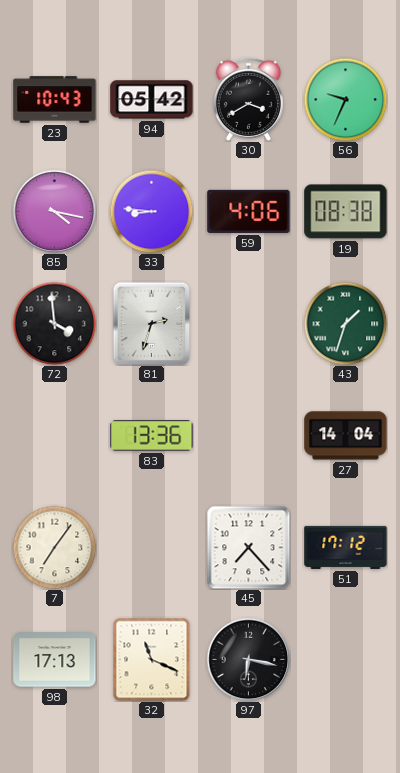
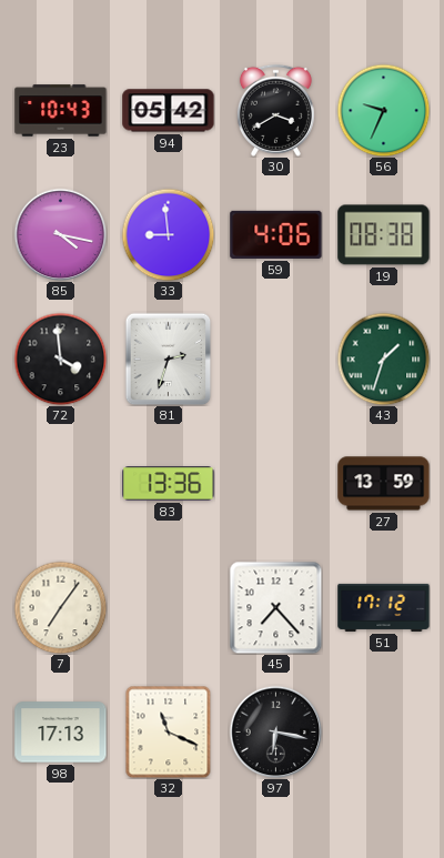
33: 8:46 -> 8:59 (168, 234)
27: 14:04 -> 13:59 (384, 484)
